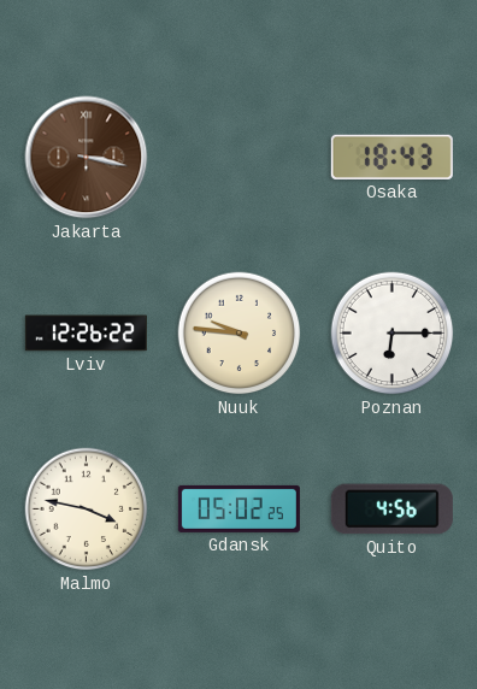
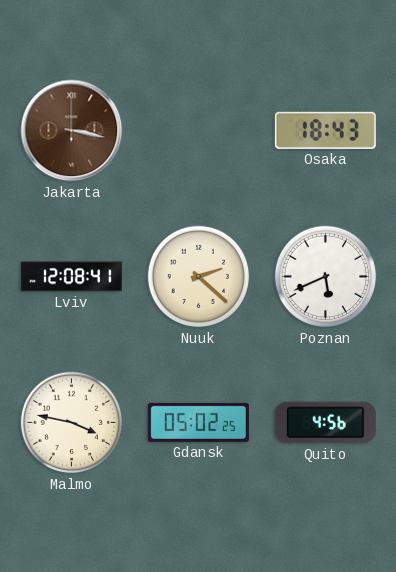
Lviv: 12:26 -> 12:08 (71, 277)
Nuuk: 9:46 -> 2:22 (199, 277)
Poznan: 6:15 -> 5:41 (326, 277)
